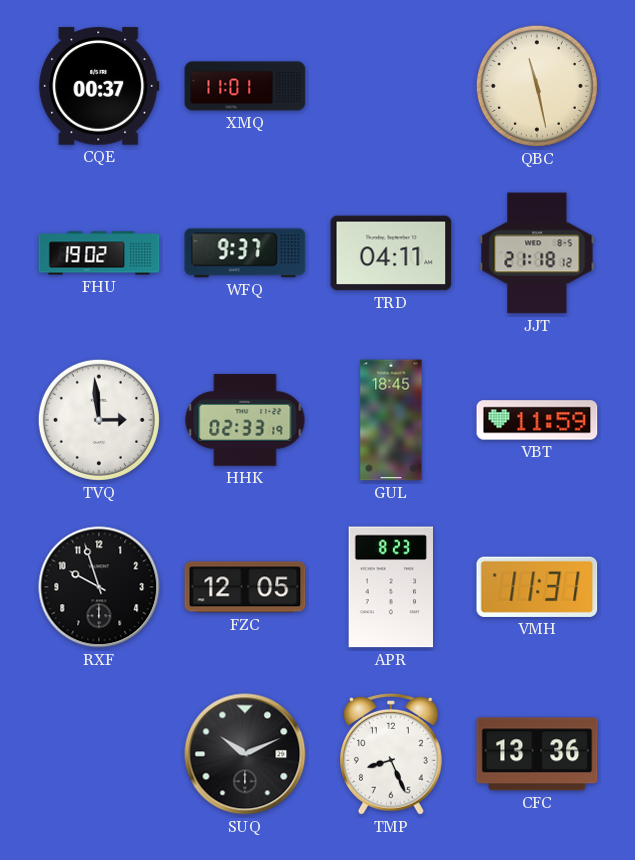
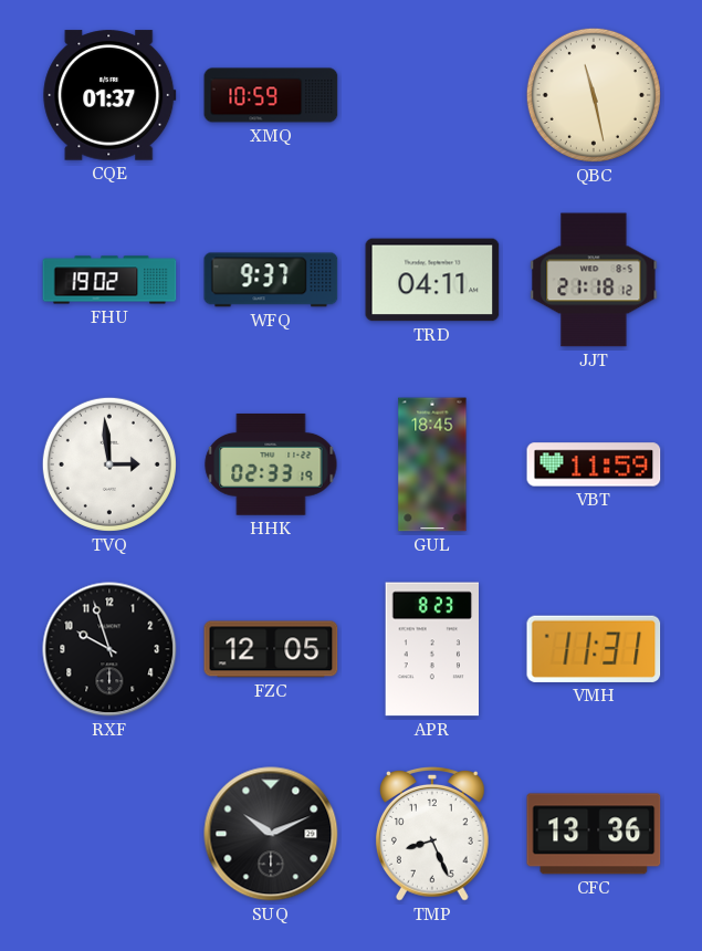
CQE: 00:37 -> 01:37 (109, 95)
XMQ: 11:01 -> 10:59 (271, 95)
